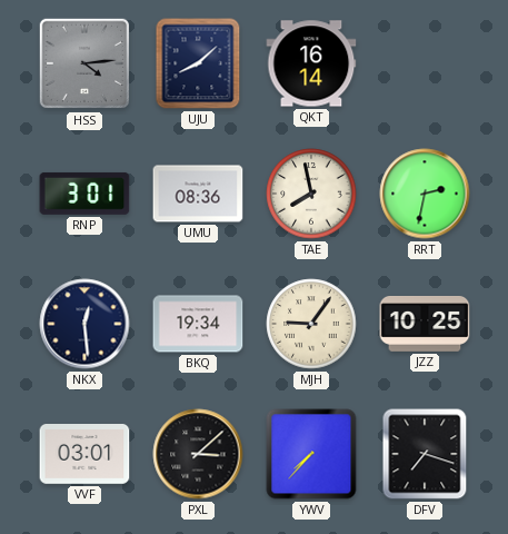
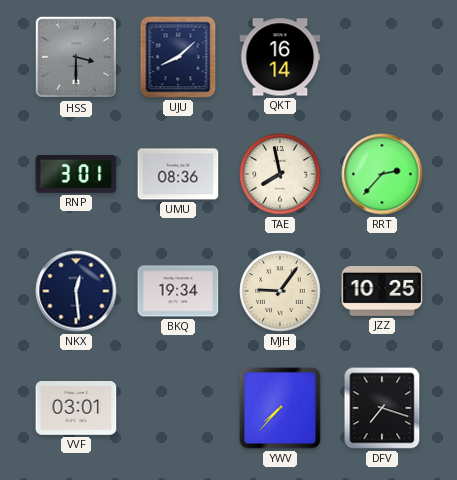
HSS: 4:14 -> 3:30 (76, 57)
RRT: 2:32 -> 2:37 (382, 174)
PXL: 3:08 -> none (198, 454)
